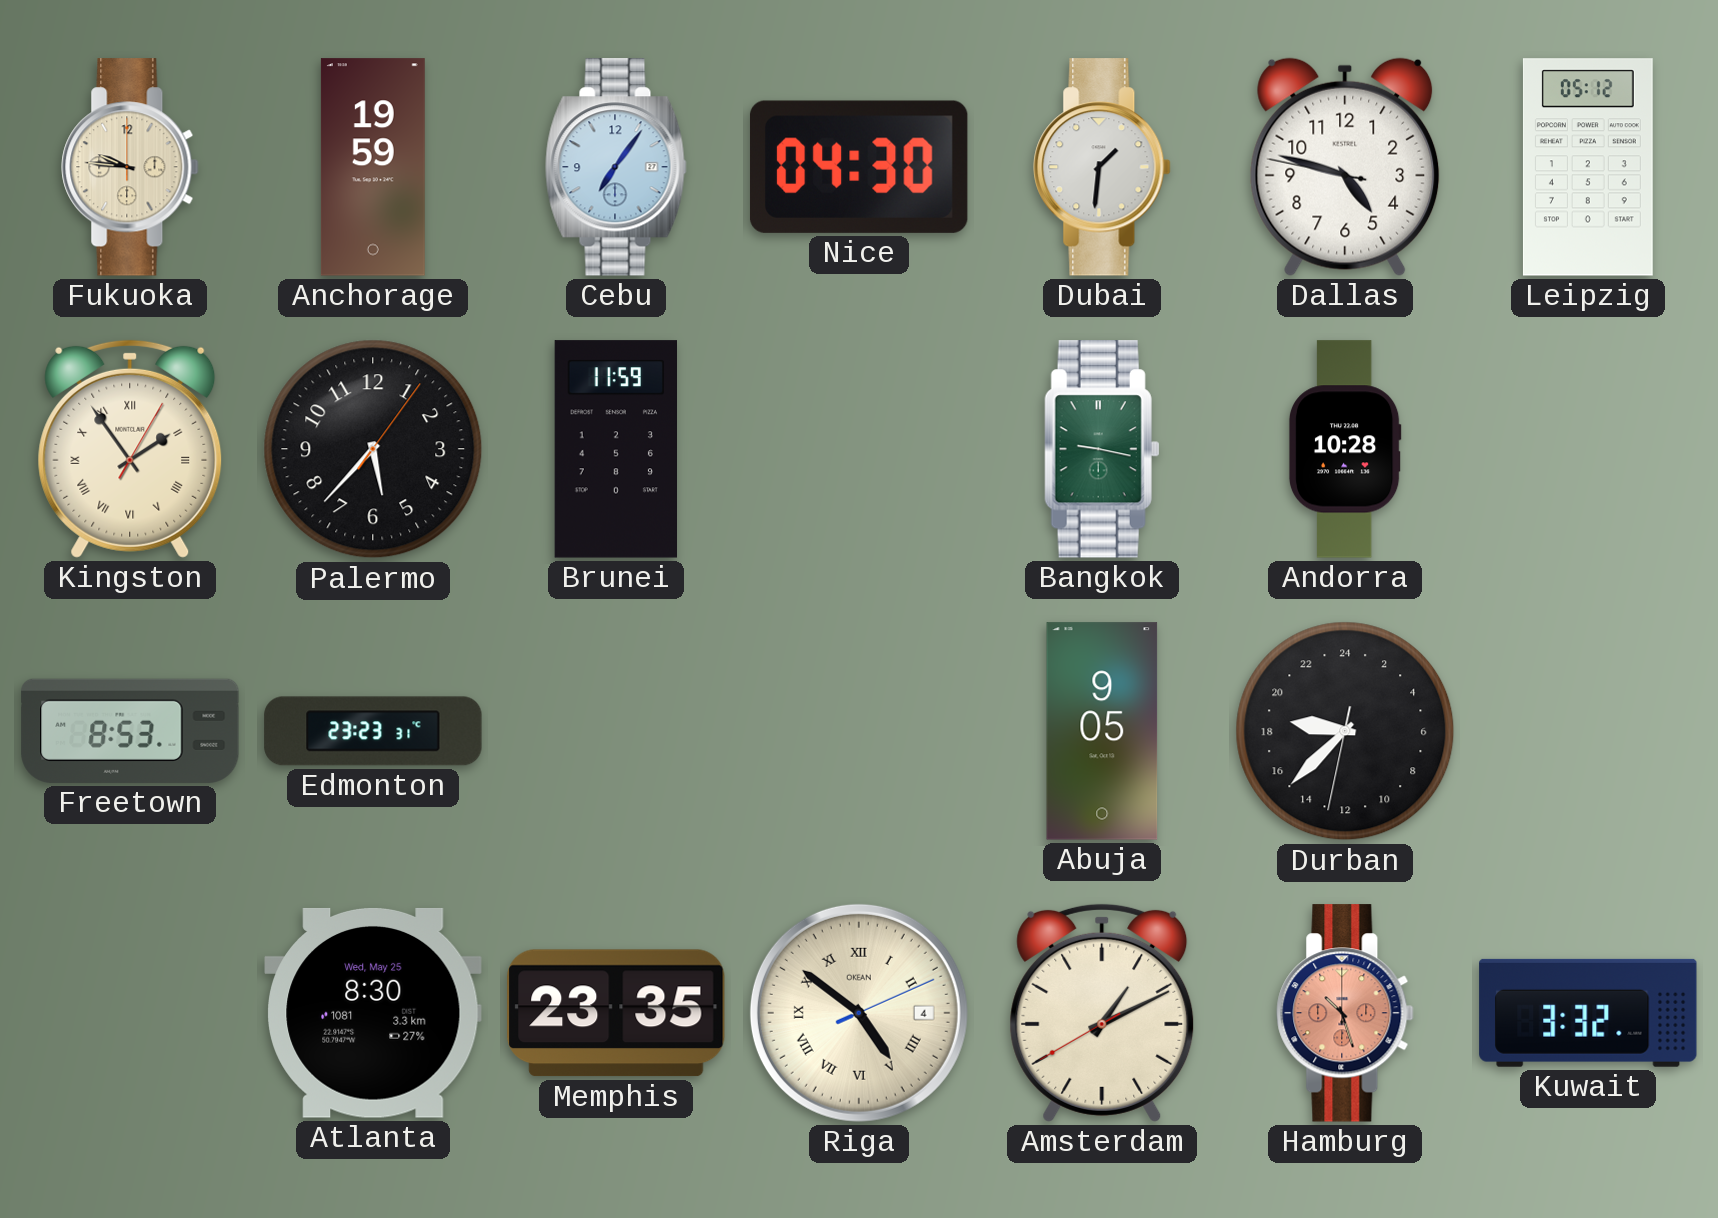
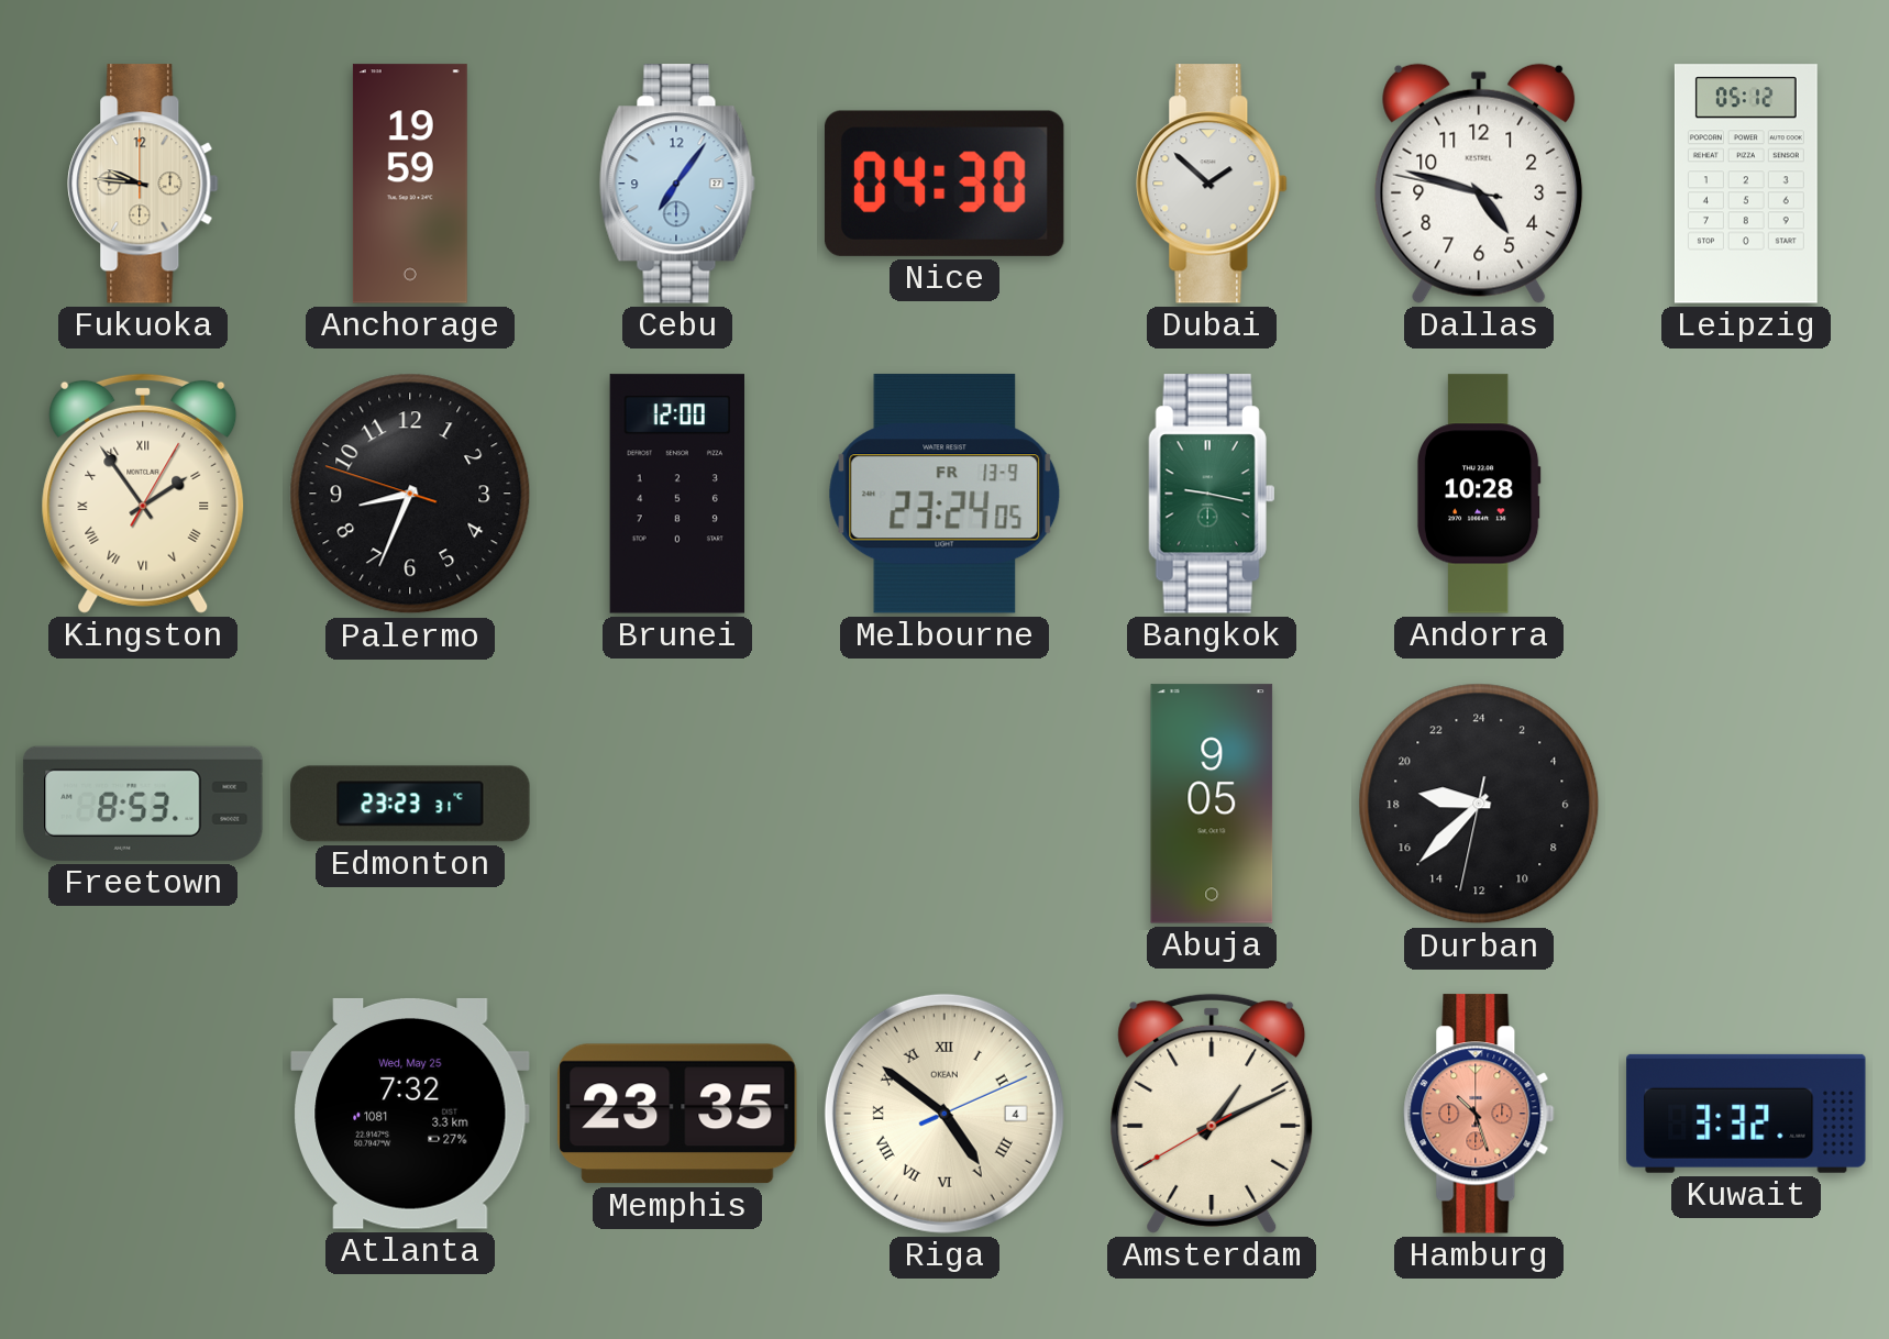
Dubai: 1:31 -> 1:52 (1212, 184)
Palermo: 5:37 -> 8:33 (410, 494)
Brunei: 11:59 -> 12:00 (676, 494)
Melbourne: none -> 23:24 (944, 494)
Atlanta: 8:30 -> 7:32 (410, 1114)
